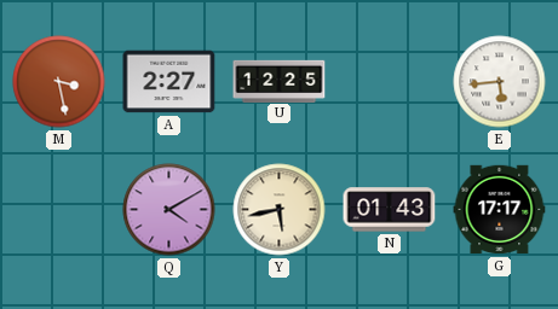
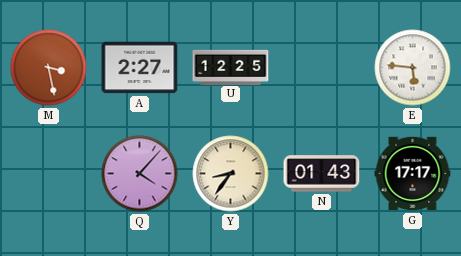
E: 5:44 -> 5:46 (413, 68)
Q: 4:10 -> 4:07 (140, 174)
Y: 5:43 -> 8:36 (231, 174)
